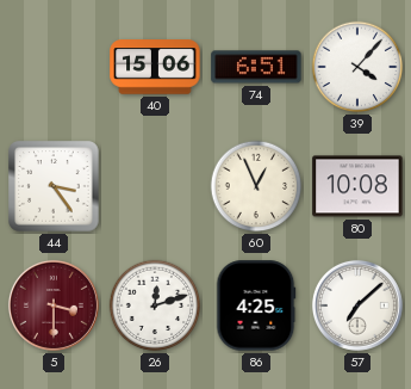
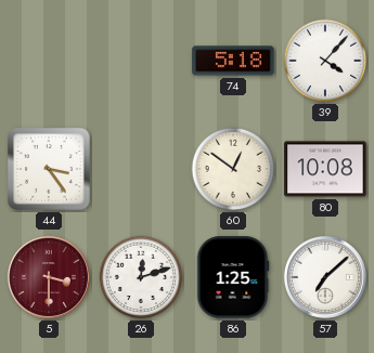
40: 15:06 -> none (155, 67)
74: 6:51 -> 5:18 (233, 61)
60: 12:56 -> 12:51 (233, 169)
86: 4:25 -> 1:25 (233, 277)
